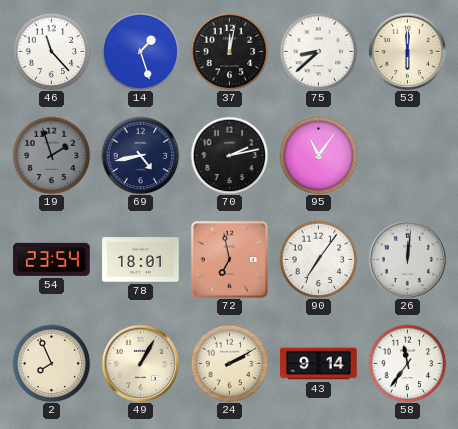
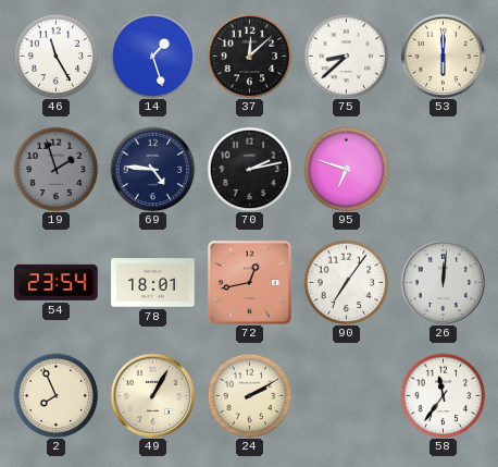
46: 11:23 -> 11:25 (55, 56)
37: 12:02 -> 12:08 (249, 56)
69: 4:43 -> 4:46 (152, 169)
95: 11:06 -> 6:48 (346, 169)
72: 6:58 -> 12:43 (249, 282)
43: 9:14 -> none (319, 364)
